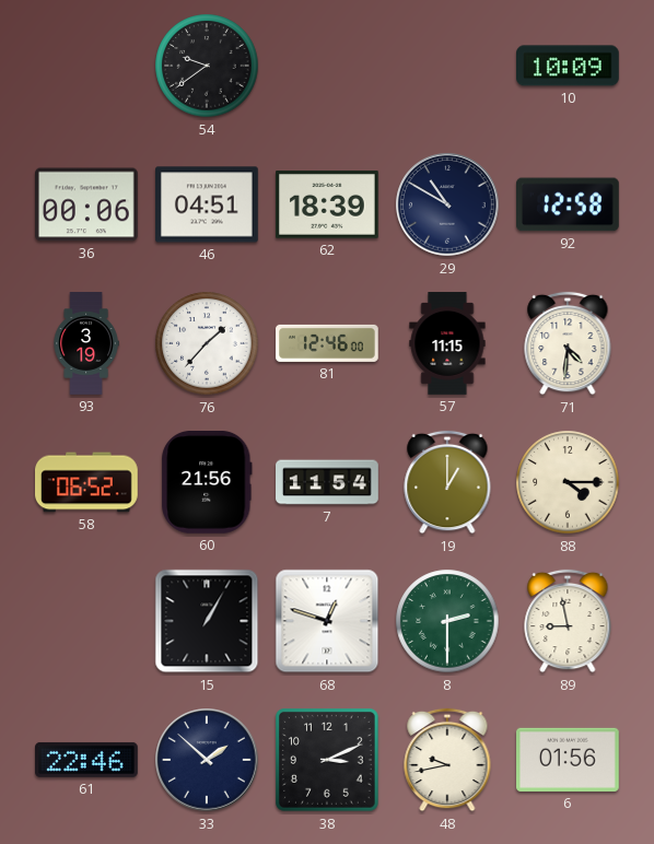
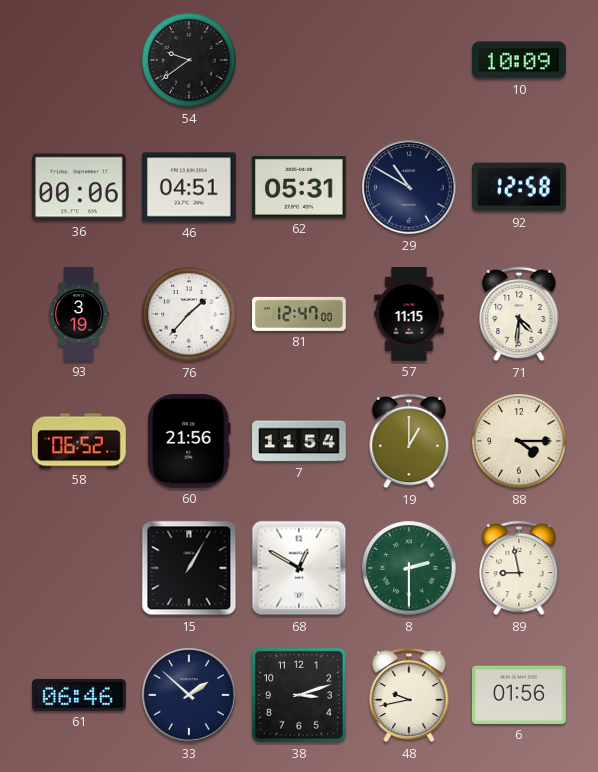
62: 18:39 -> 05:31 (300, 188)
81: 12:46 -> 12:47 (300, 314)
68: 12:48 -> 12:50 (299, 568)
61: 22:46 -> 06:46 (80, 695)
38: 3:11 -> 3:12 (300, 696)
